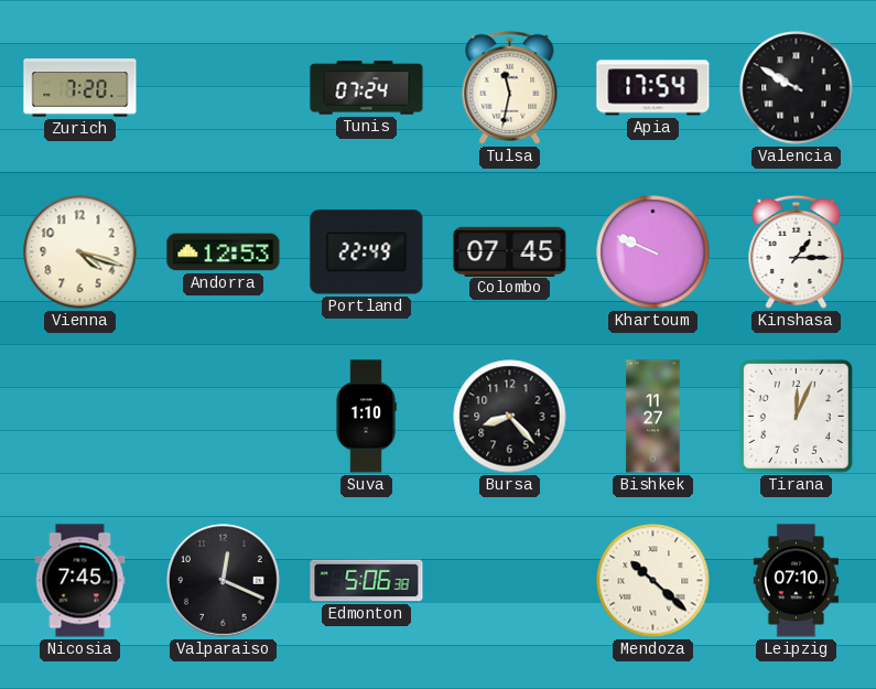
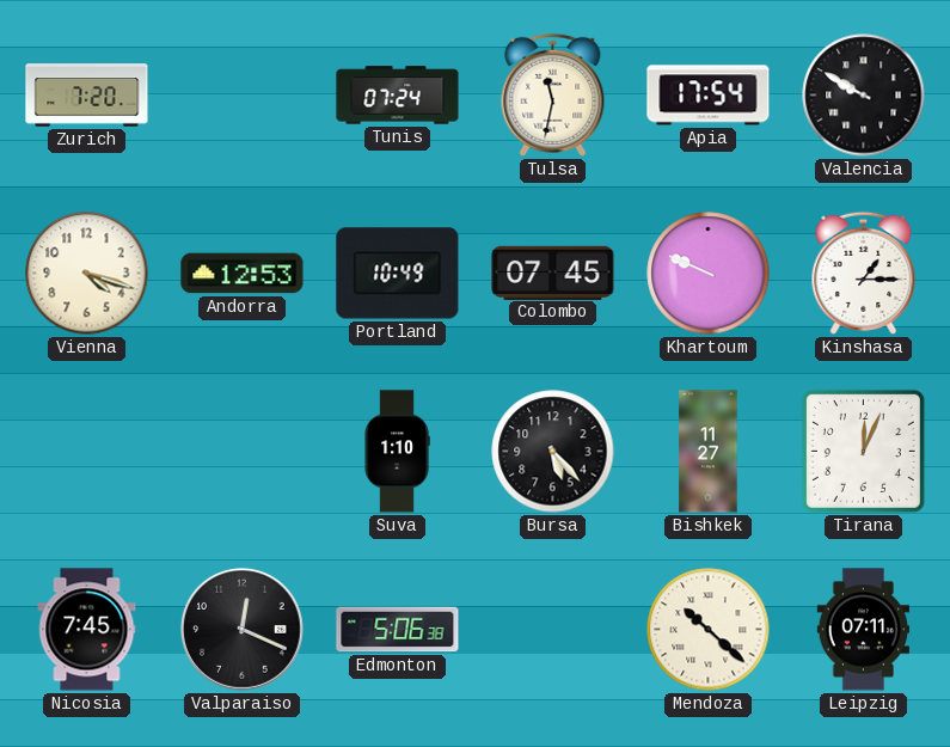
Portland: 22:49 -> 10:49 (398, 274)
Bursa: 8:23 -> 5:23 (553, 452)
Leipzig: 07:10 -> 07:11 (864, 630)
